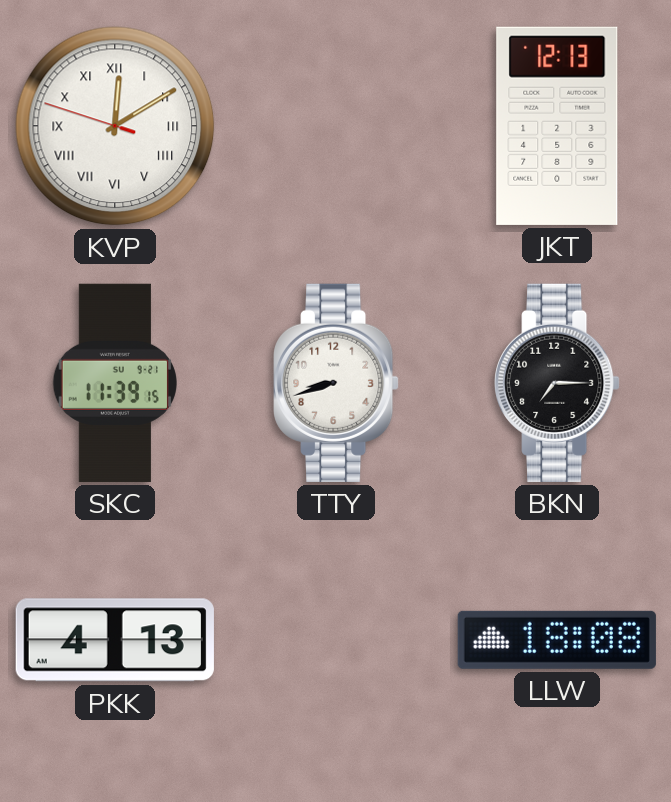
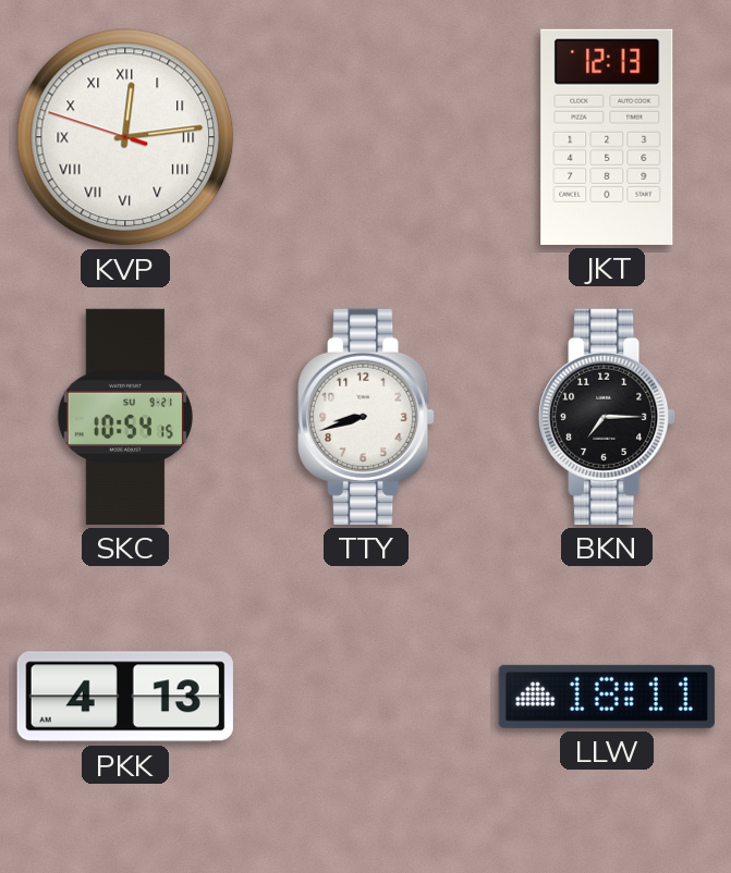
KVP: 12:09 -> 12:13 (125, 137)
SKC: 11:39 -> 10:54 (125, 417)
LLW: 18:08 -> 18:11 (607, 697)
